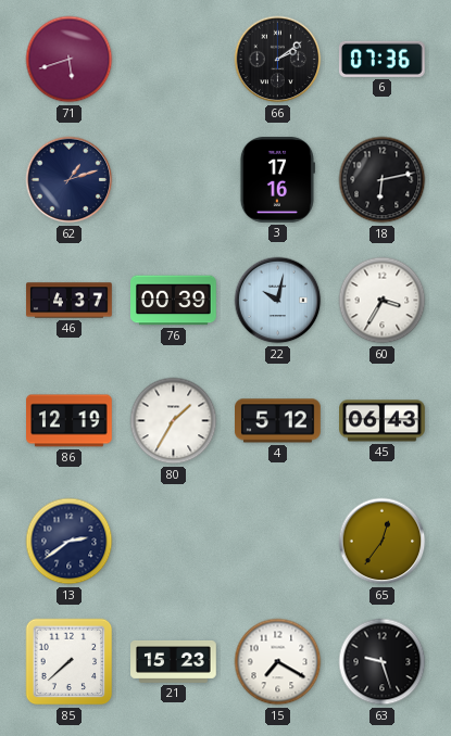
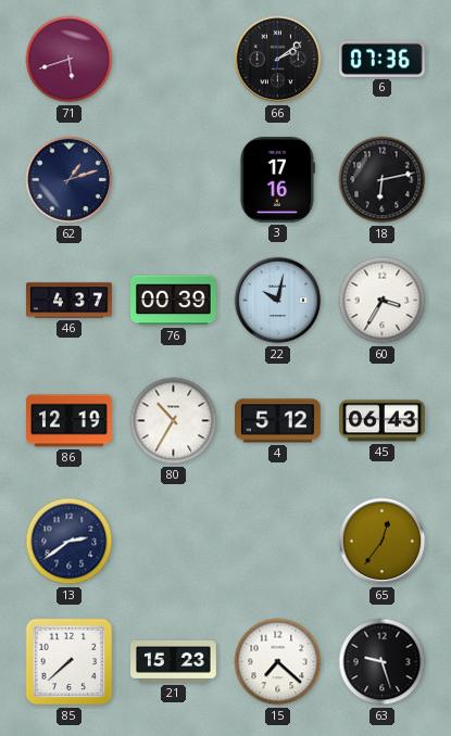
80: 1:35 -> 10:35 (174, 421)
15: 7:20 -> 7:22 (278, 662)
